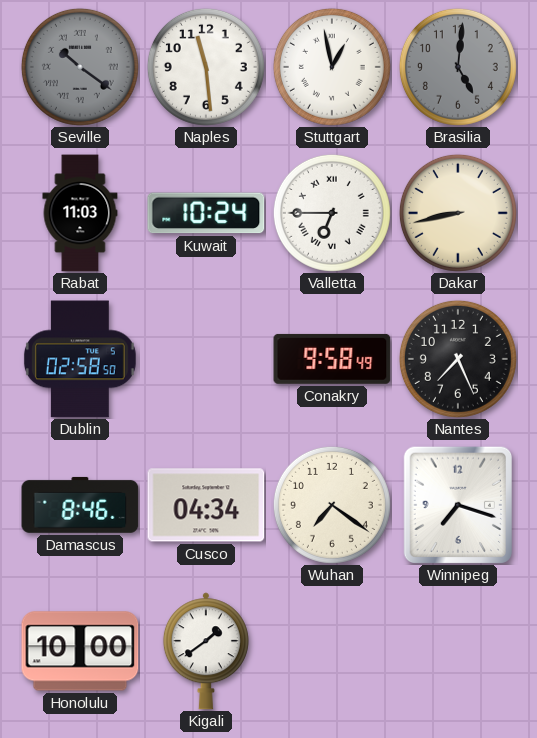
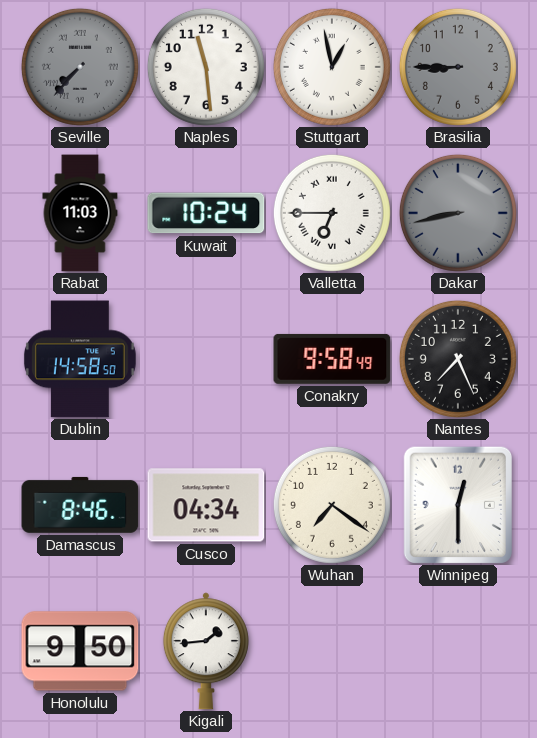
Seville: 10:21 -> 7:37 (80, 67)
Brasilia: 5:01 -> 8:45 (458, 67)
Dakar dial: cream -> grey (458, 213)
Dublin: 02:58 -> 14:58 (80, 359)
Winnipeg: 7:18 -> 12:30 (457, 505)
Honolulu: 10:00 -> 9:50 (80, 651)
Kigali: 1:39 -> 1:44 (206, 651)
